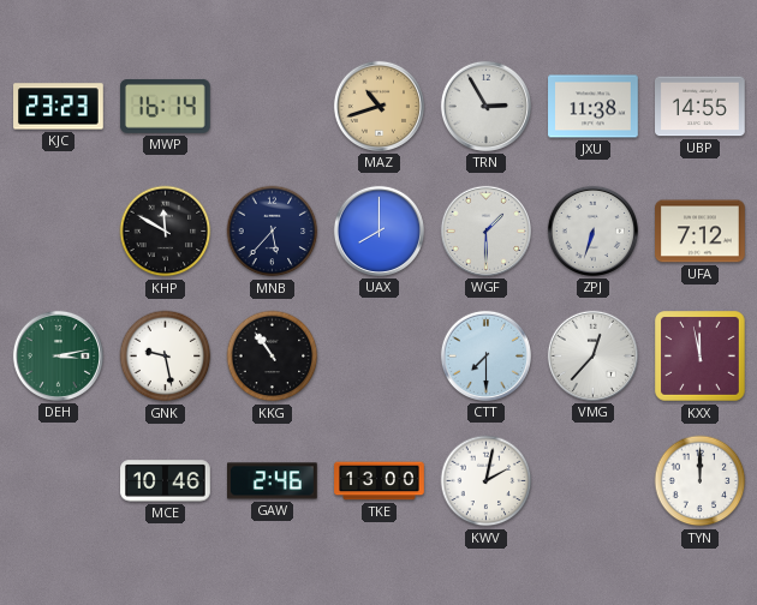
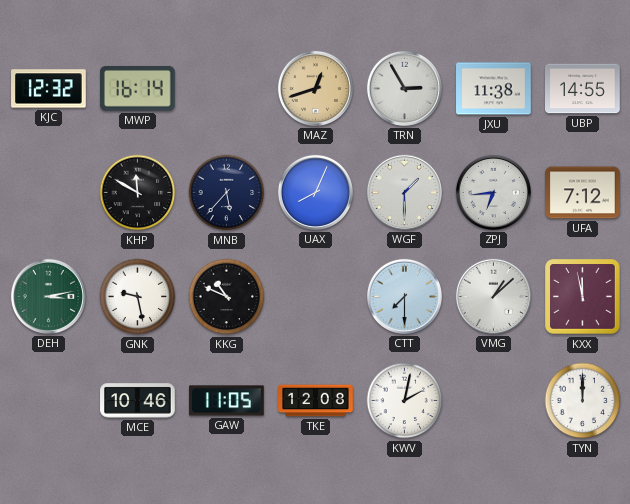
KJC: 23:23 -> 12:32 (49, 89)
MAZ: 10:42 -> 12:42 (315, 88)
UAX: 8:00 -> 8:04 (315, 192)
ZPJ: 6:33 -> 6:44 (493, 192)
KKG: 10:54 -> 10:49 (227, 297)
VMG: 12:37 -> 1:08 (493, 296)
GAW: 2:46 -> 11:05 (227, 401)
TKE: 13:00 -> 12:08 (316, 401)
